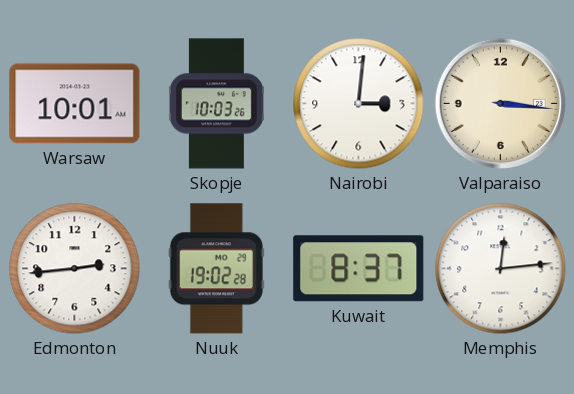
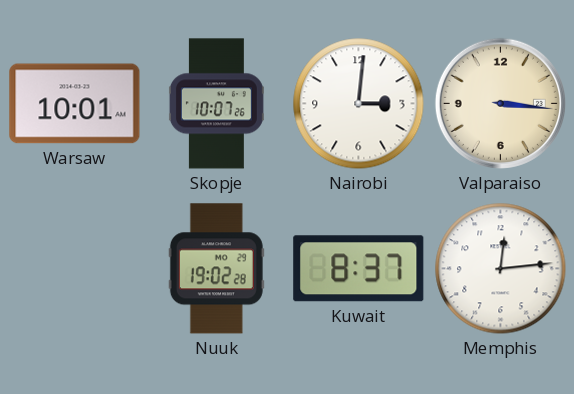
Skopje: 10:03 -> 10:07 (216, 104)
Edmonton: 2:44 -> none (75, 269)
